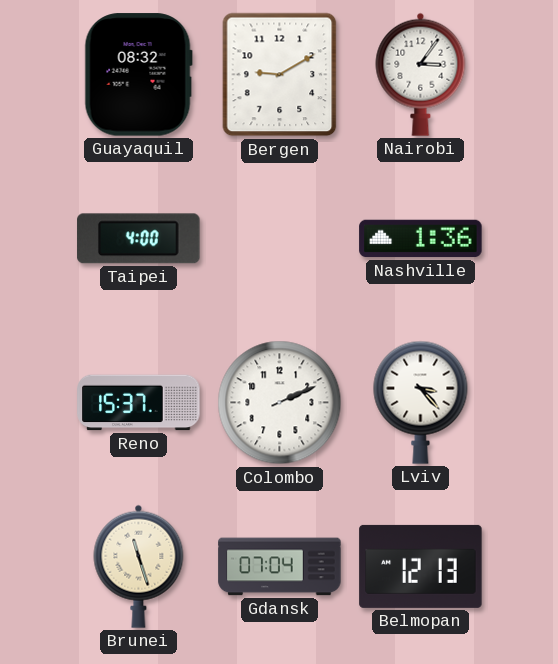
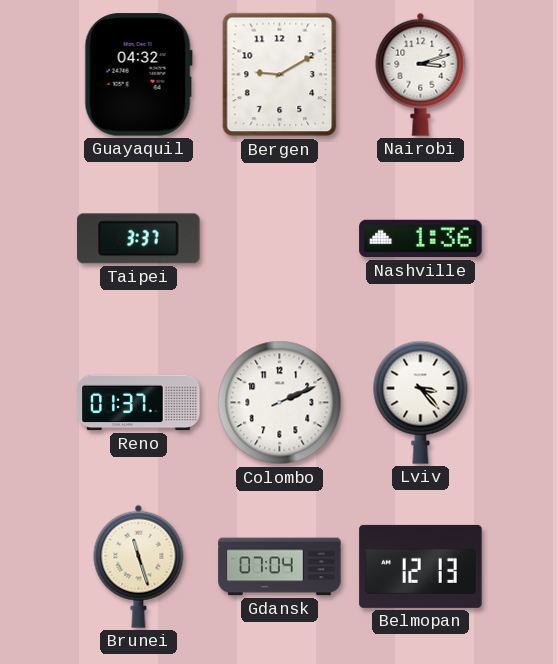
Guayaquil: 08:32 -> 04:32 (138, 75)
Nairobi: 3:06 -> 3:12 (421, 74)
Taipei: 4:00 -> 3:37 (139, 239)
Reno: 15:37 -> 01:37 (139, 403)
